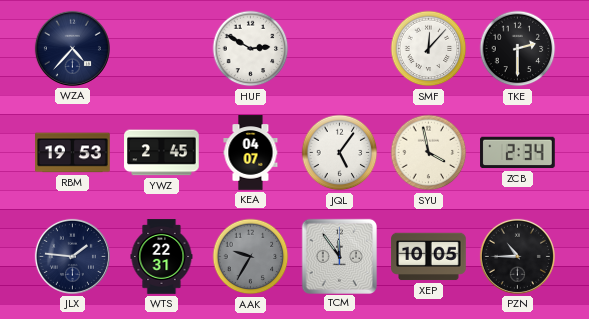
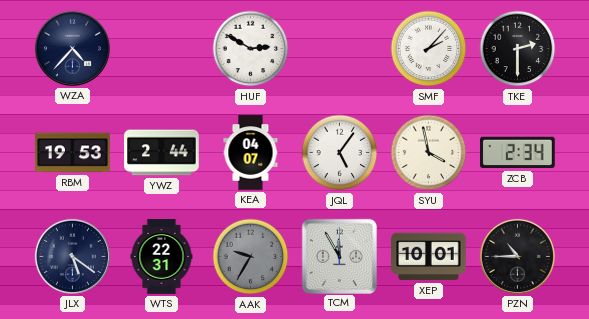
SMF: 12:07 -> 2:07 (429, 49)
YWZ: 2:45 -> 2:44 (162, 153)
JLX: 1:46 -> 5:21 (72, 256)
TCM: 11:54 -> 11:55 (339, 256)
XEP: 10:05 -> 10:01 (429, 257)
